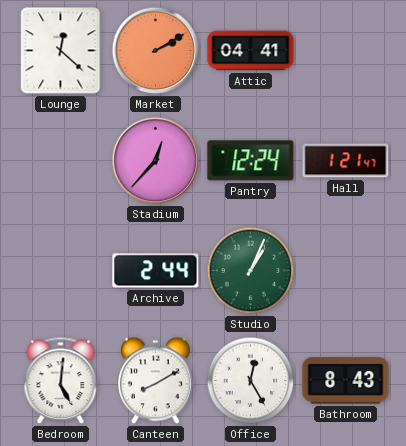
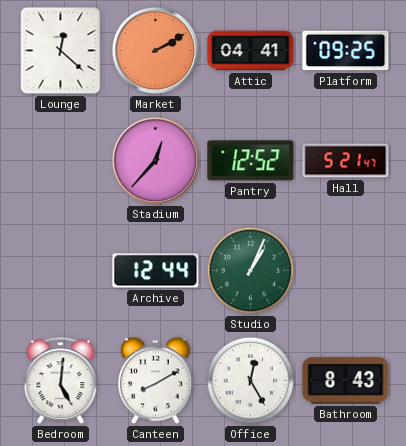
Platform: none -> 09:25 (346, 51)
Pantry: 12:24 -> 12:52 (251, 161)
Hall: 1:21 -> 5:21 (346, 161)
Archive: 2:44 -> 12:44 (156, 271)
